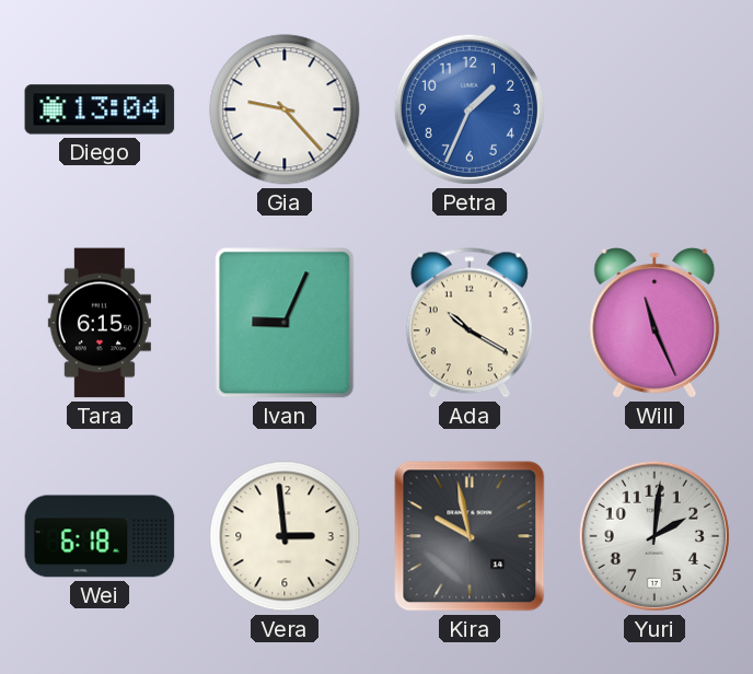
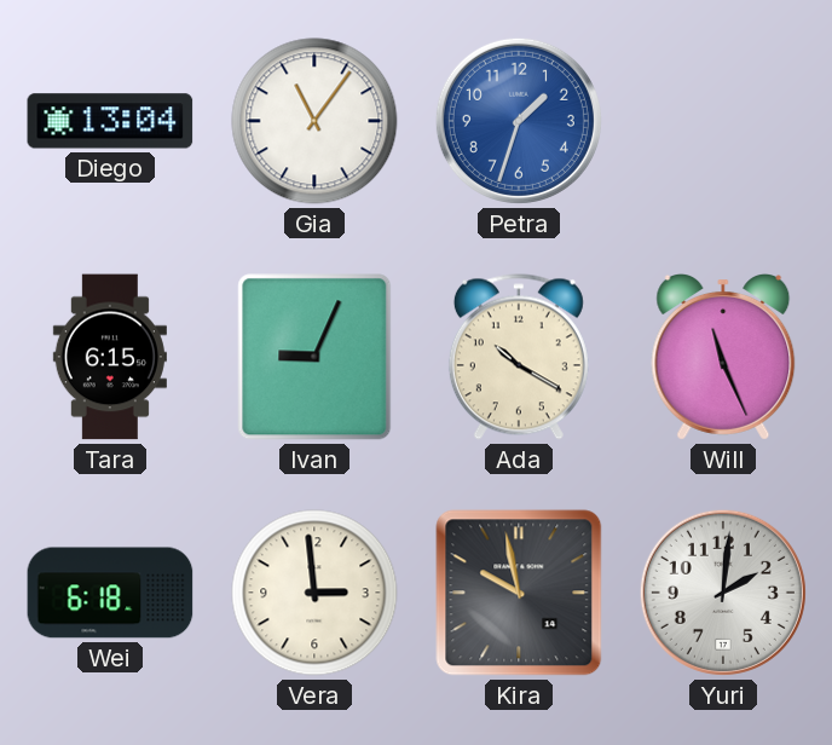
Gia: 9:23 -> 11:06 (314, 121)
Petra: 1:34 -> 1:33 (519, 121)
